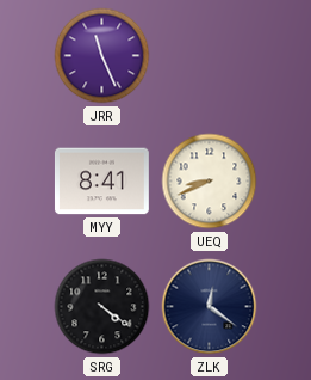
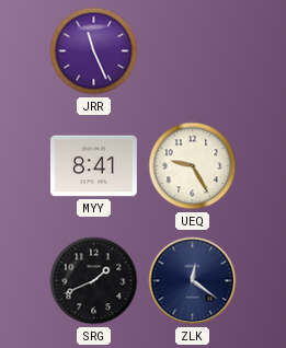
UEQ: 8:41 -> 9:25 (193, 166)
SRG: 4:21 -> 1:41 (94, 281)
